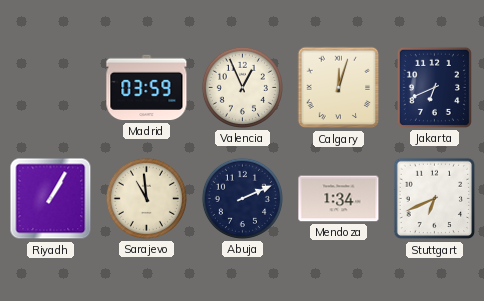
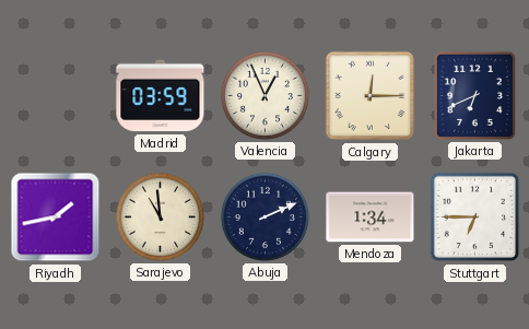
Calgary: 12:03 -> 12:15 (371, 96)
Riyadh: 1:05 -> 1:43 (56, 218)
Stuttgart: 6:41 -> 6:45 (475, 218)
